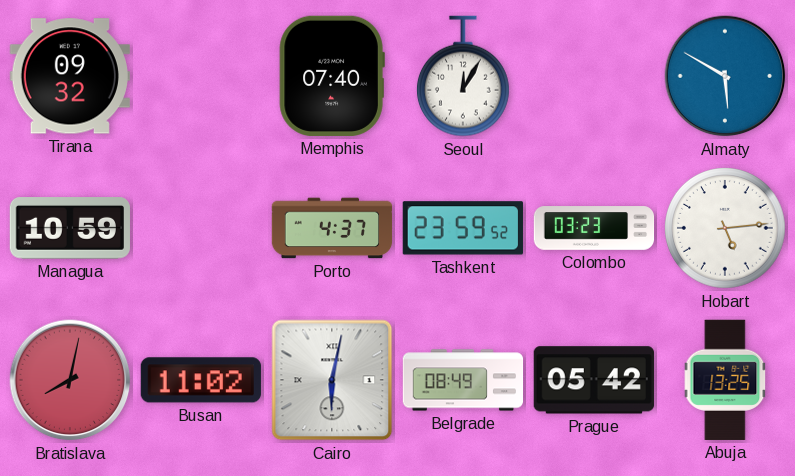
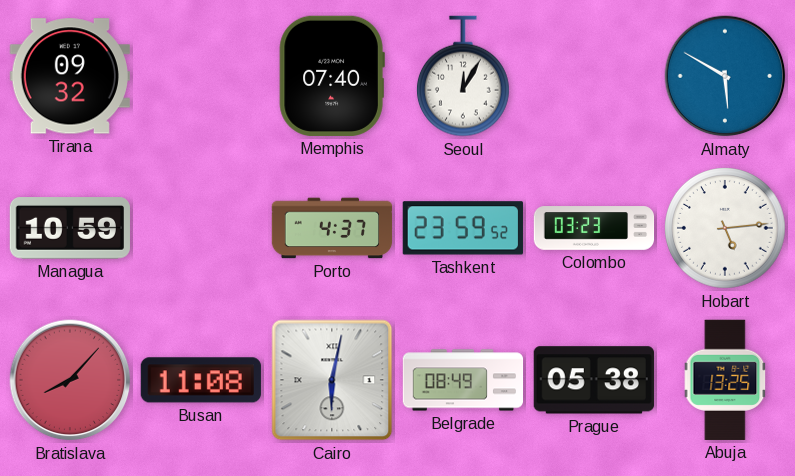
Bratislava: 8:02 -> 8:07 (70, 380)
Busan: 11:02 -> 11:08 (201, 380)
Prague: 05:42 -> 05:38 (594, 380)
